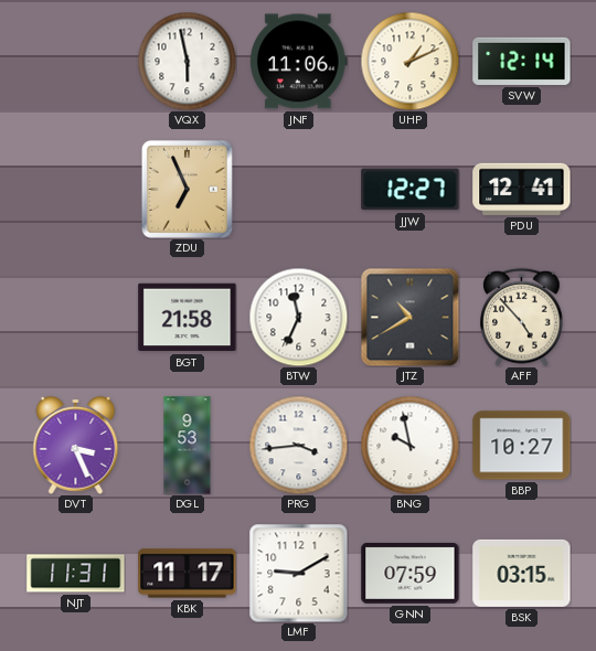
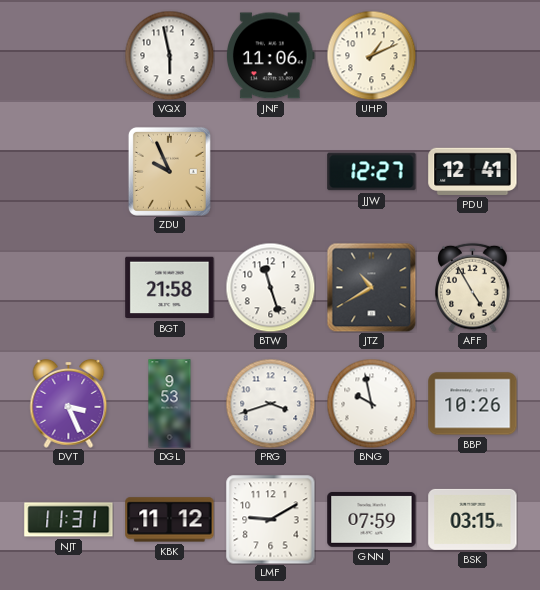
SVW: 12:14 -> none (522, 61)
ZDU: 6:56 -> 9:56 (169, 171)
BTW: 11:34 -> 11:27 (270, 287)
AFF: 4:53 -> 4:55 (473, 287)
PRG: 3:44 -> 3:42 (270, 403)
BBP: 10:27 -> 10:26 (473, 404)
KBK: 11:17 -> 11:12 (170, 520)
